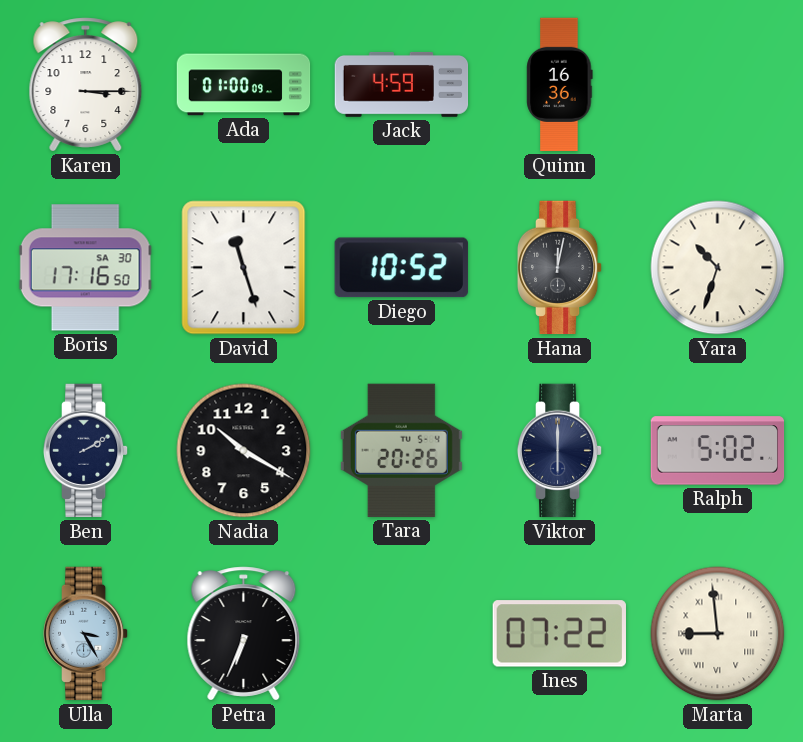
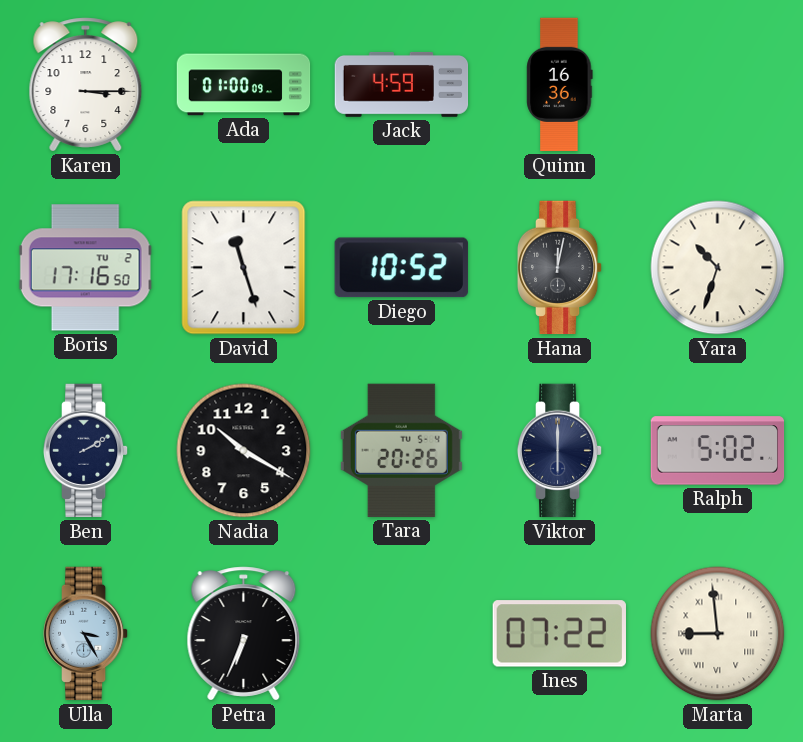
Boris date: SA 30 -> TU 2 (85, 268)
